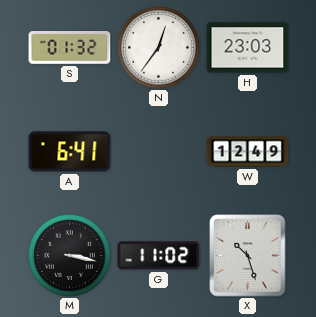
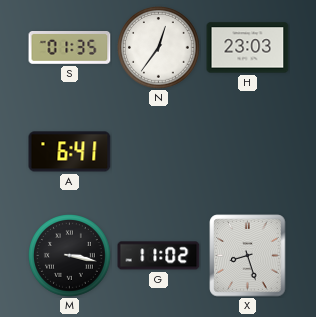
S: 01:32 -> 01:35 (70, 48)
W: 12:49 -> none (248, 152)
X: 10:27 -> 8:27 (248, 256)
